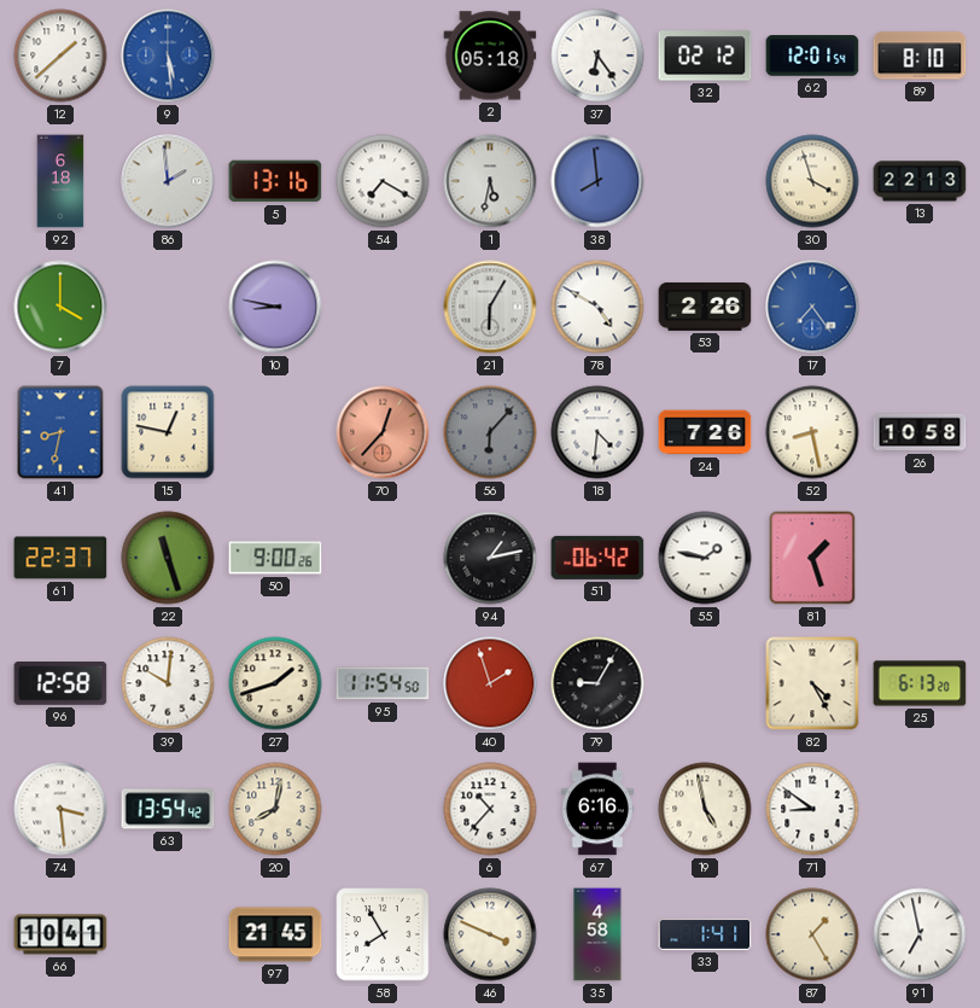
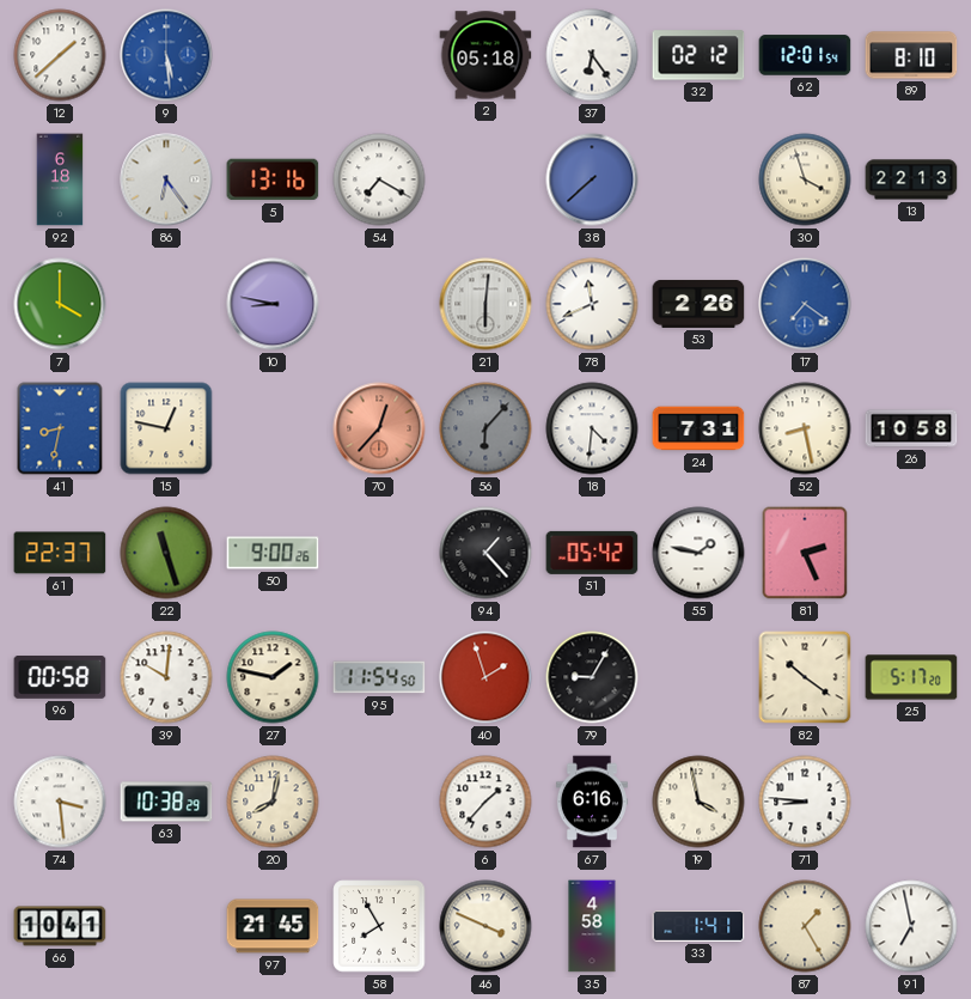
86: 1:59 -> 6:24 (166, 179)
1: 5:32 -> none (490, 181)
38: 7:59 -> 7:38 (592, 179)
21: 6:05 -> 6:01 (485, 304)
78: 4:50 -> 11:41 (592, 304)
17: 7:24 -> 7:21 (805, 304)
24: 7:26 -> 7:31 (698, 428)
94: 1:13 -> 1:23 (485, 553)
51: 06:42 -> 05:42 (592, 553)
81: 1:27 -> 2:26 (805, 553)
96: 12:58 -> 00:58 (60, 678)
27: 1:42 -> 1:47 (273, 677)
82: 4:25 -> 10:21 (805, 677)
25: 6:13 -> 5:17 (911, 677)
63: 13:54 -> 10:38 (166, 802)
6: 10:37 -> 1:37 (485, 802)
19: 4:58 -> 3:58 (698, 802)
71: 8:51 -> 8:46 (805, 802)
